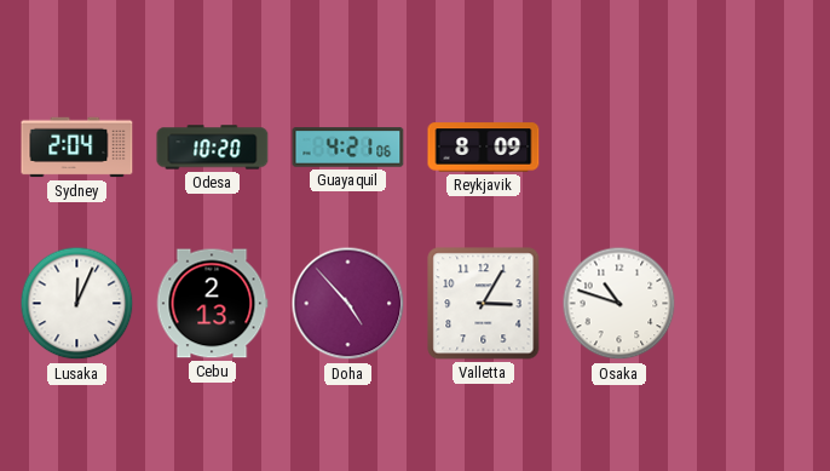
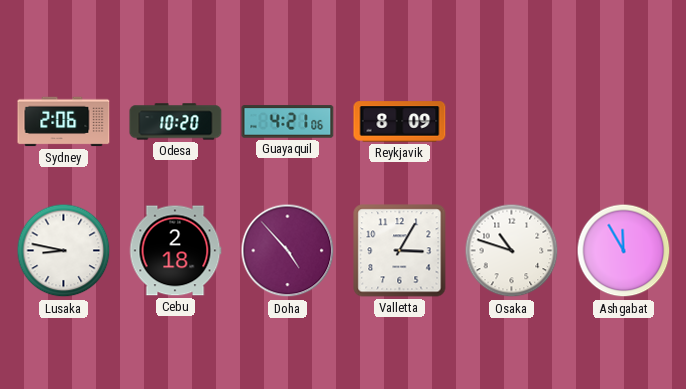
Sydney: 2:04 -> 2:06 (64, 122)
Lusaka: 12:04 -> 8:47 (64, 251)
Cebu: 2:13 -> 2:18 (175, 251)
Ashgabat: none -> 11:55 (624, 251)
